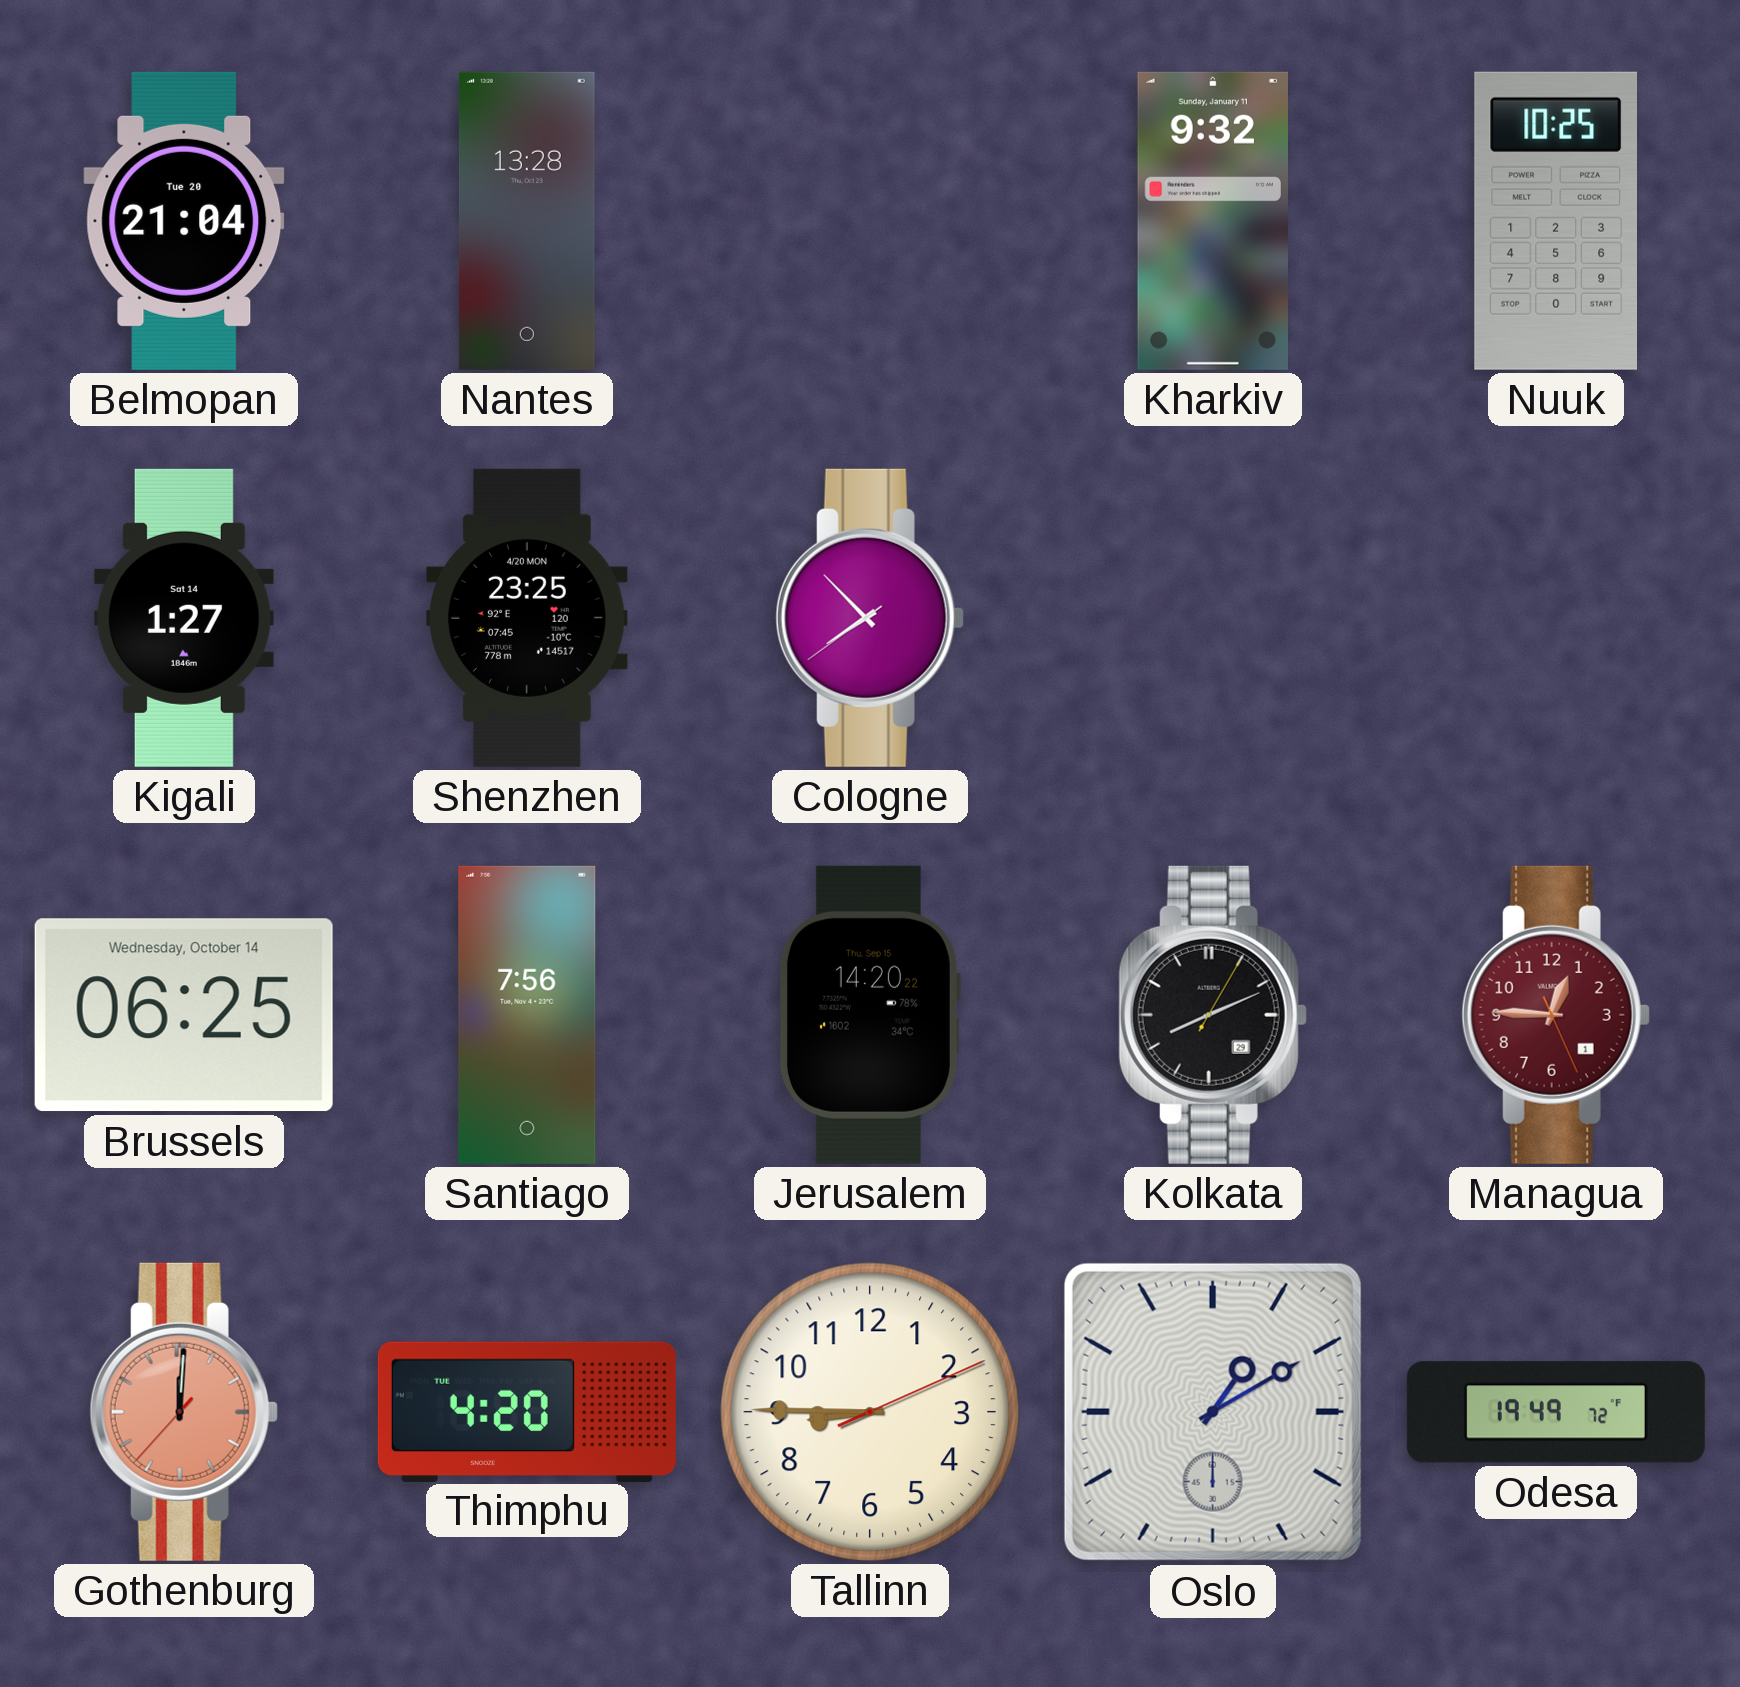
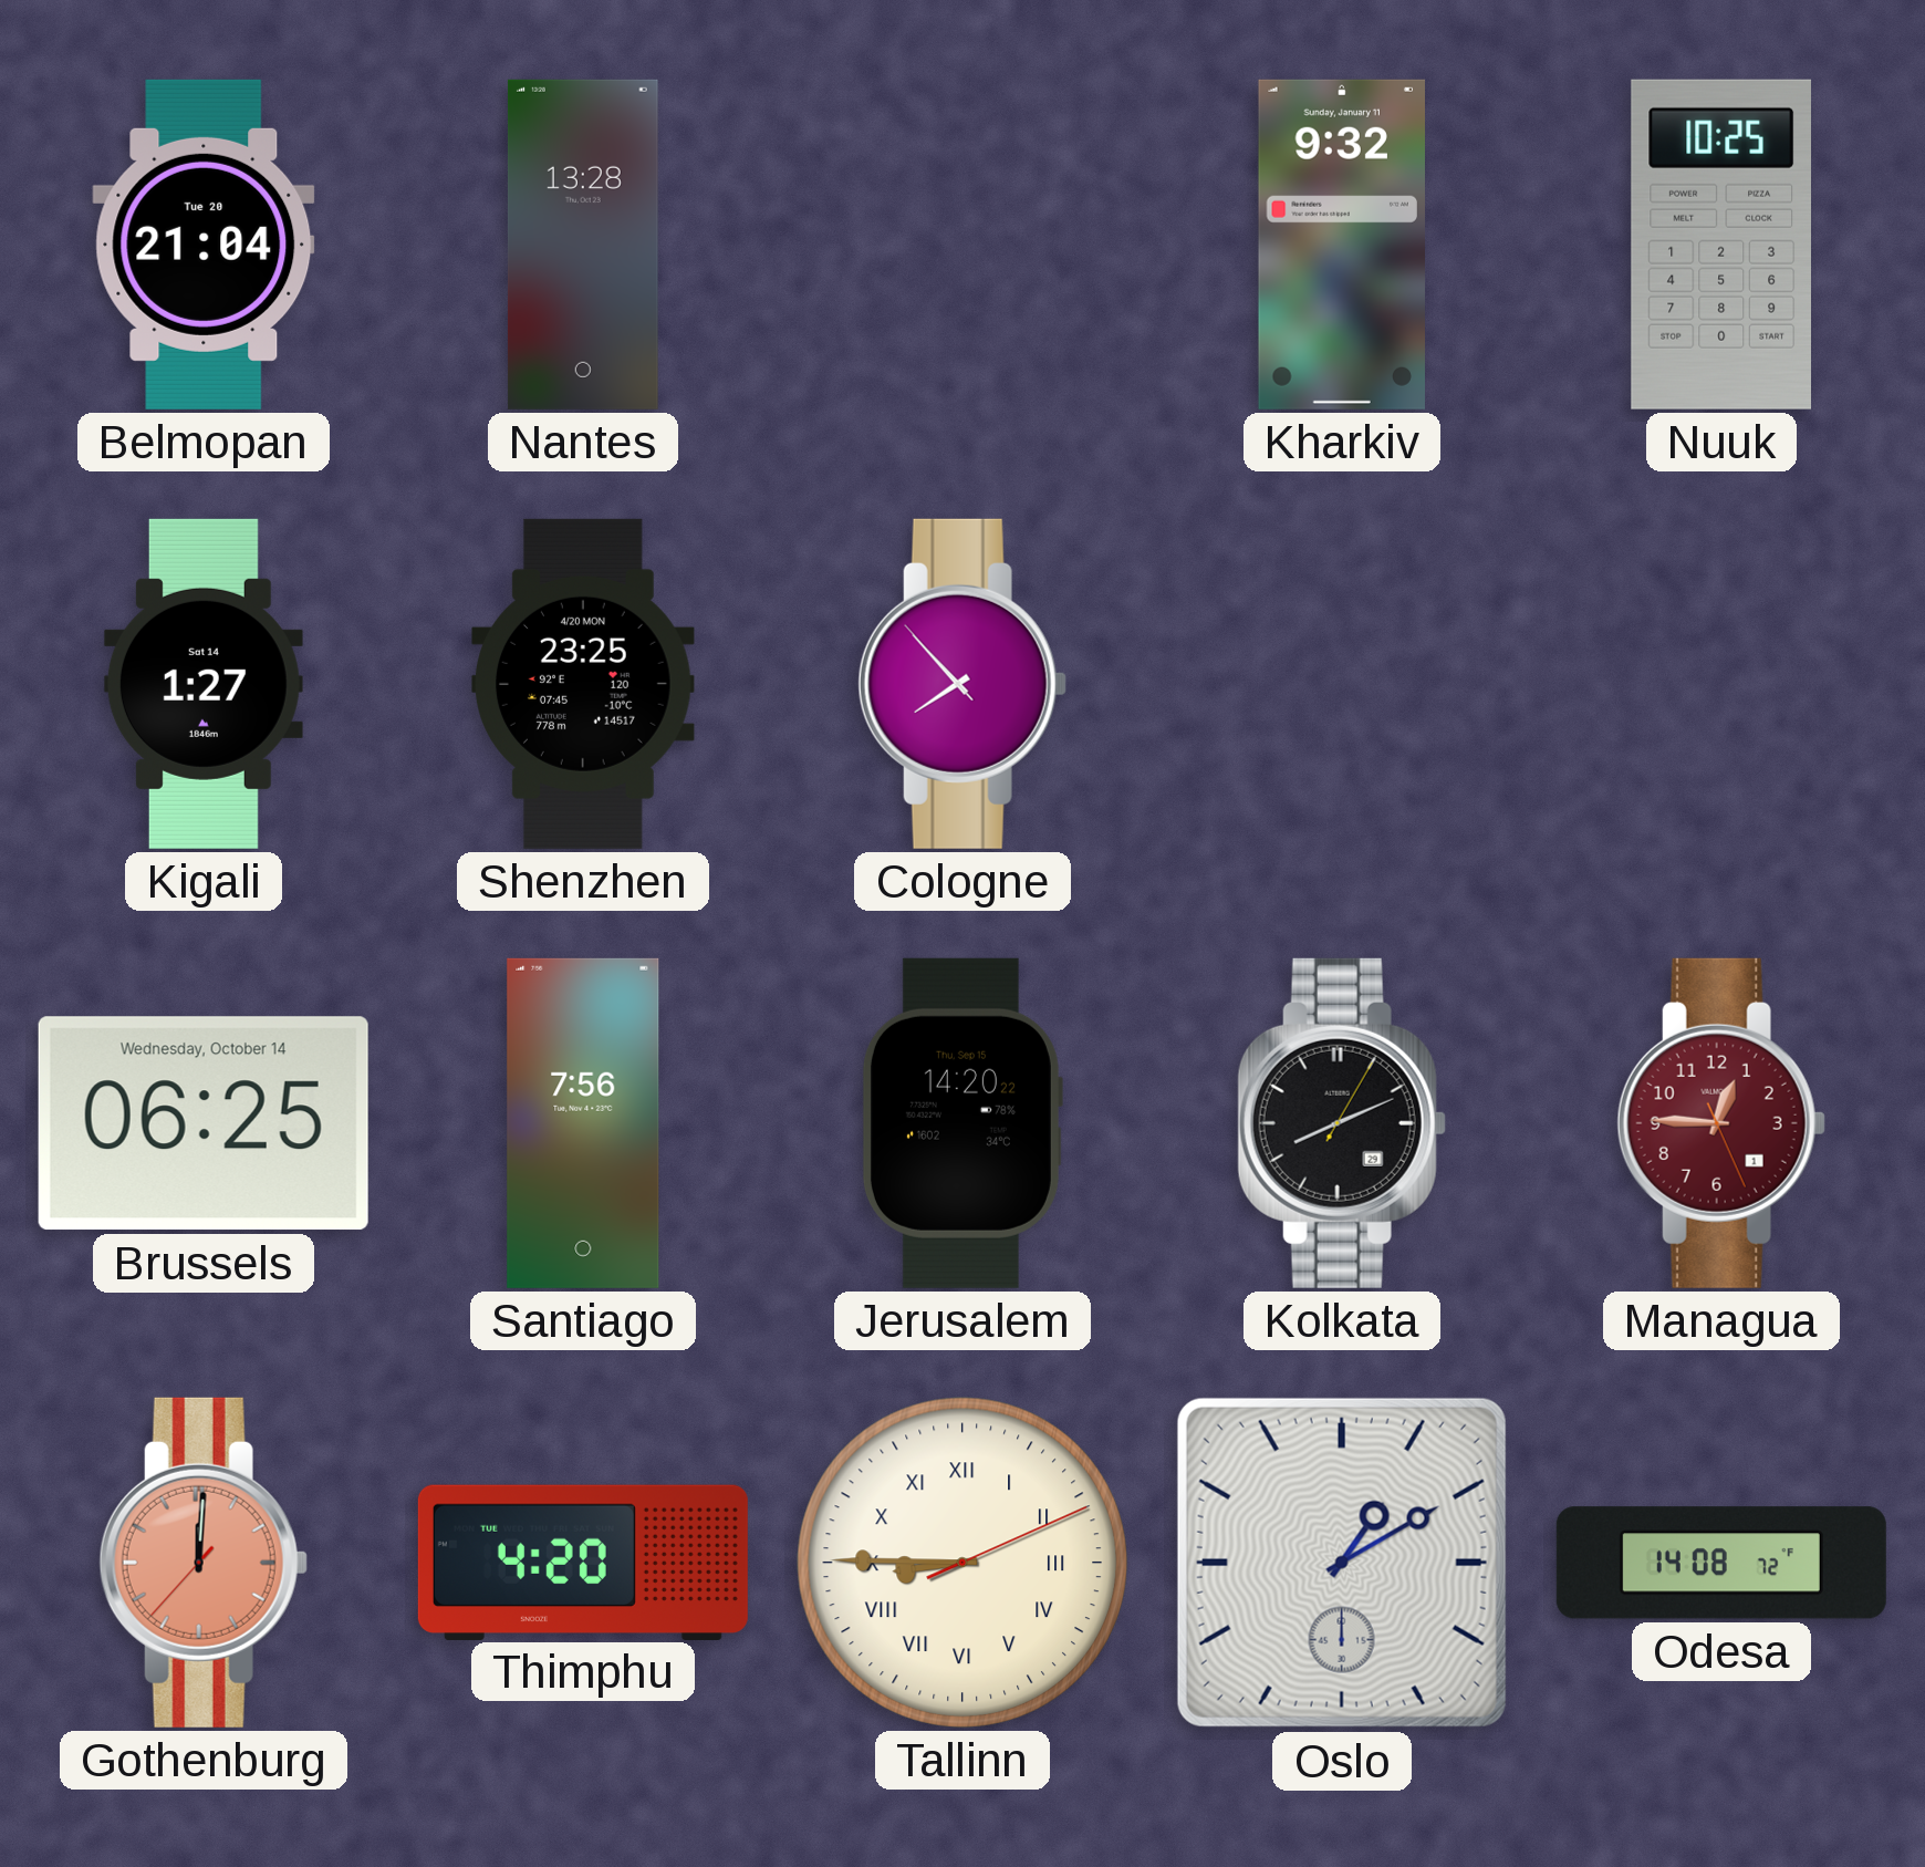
Cologne: 7:52:39 -> 7:52:53 (962, 684)
Tallinn numerals: Arabic -> Roman (962, 1563)
Odesa: 19:49 -> 14:08 (1721, 1563)
